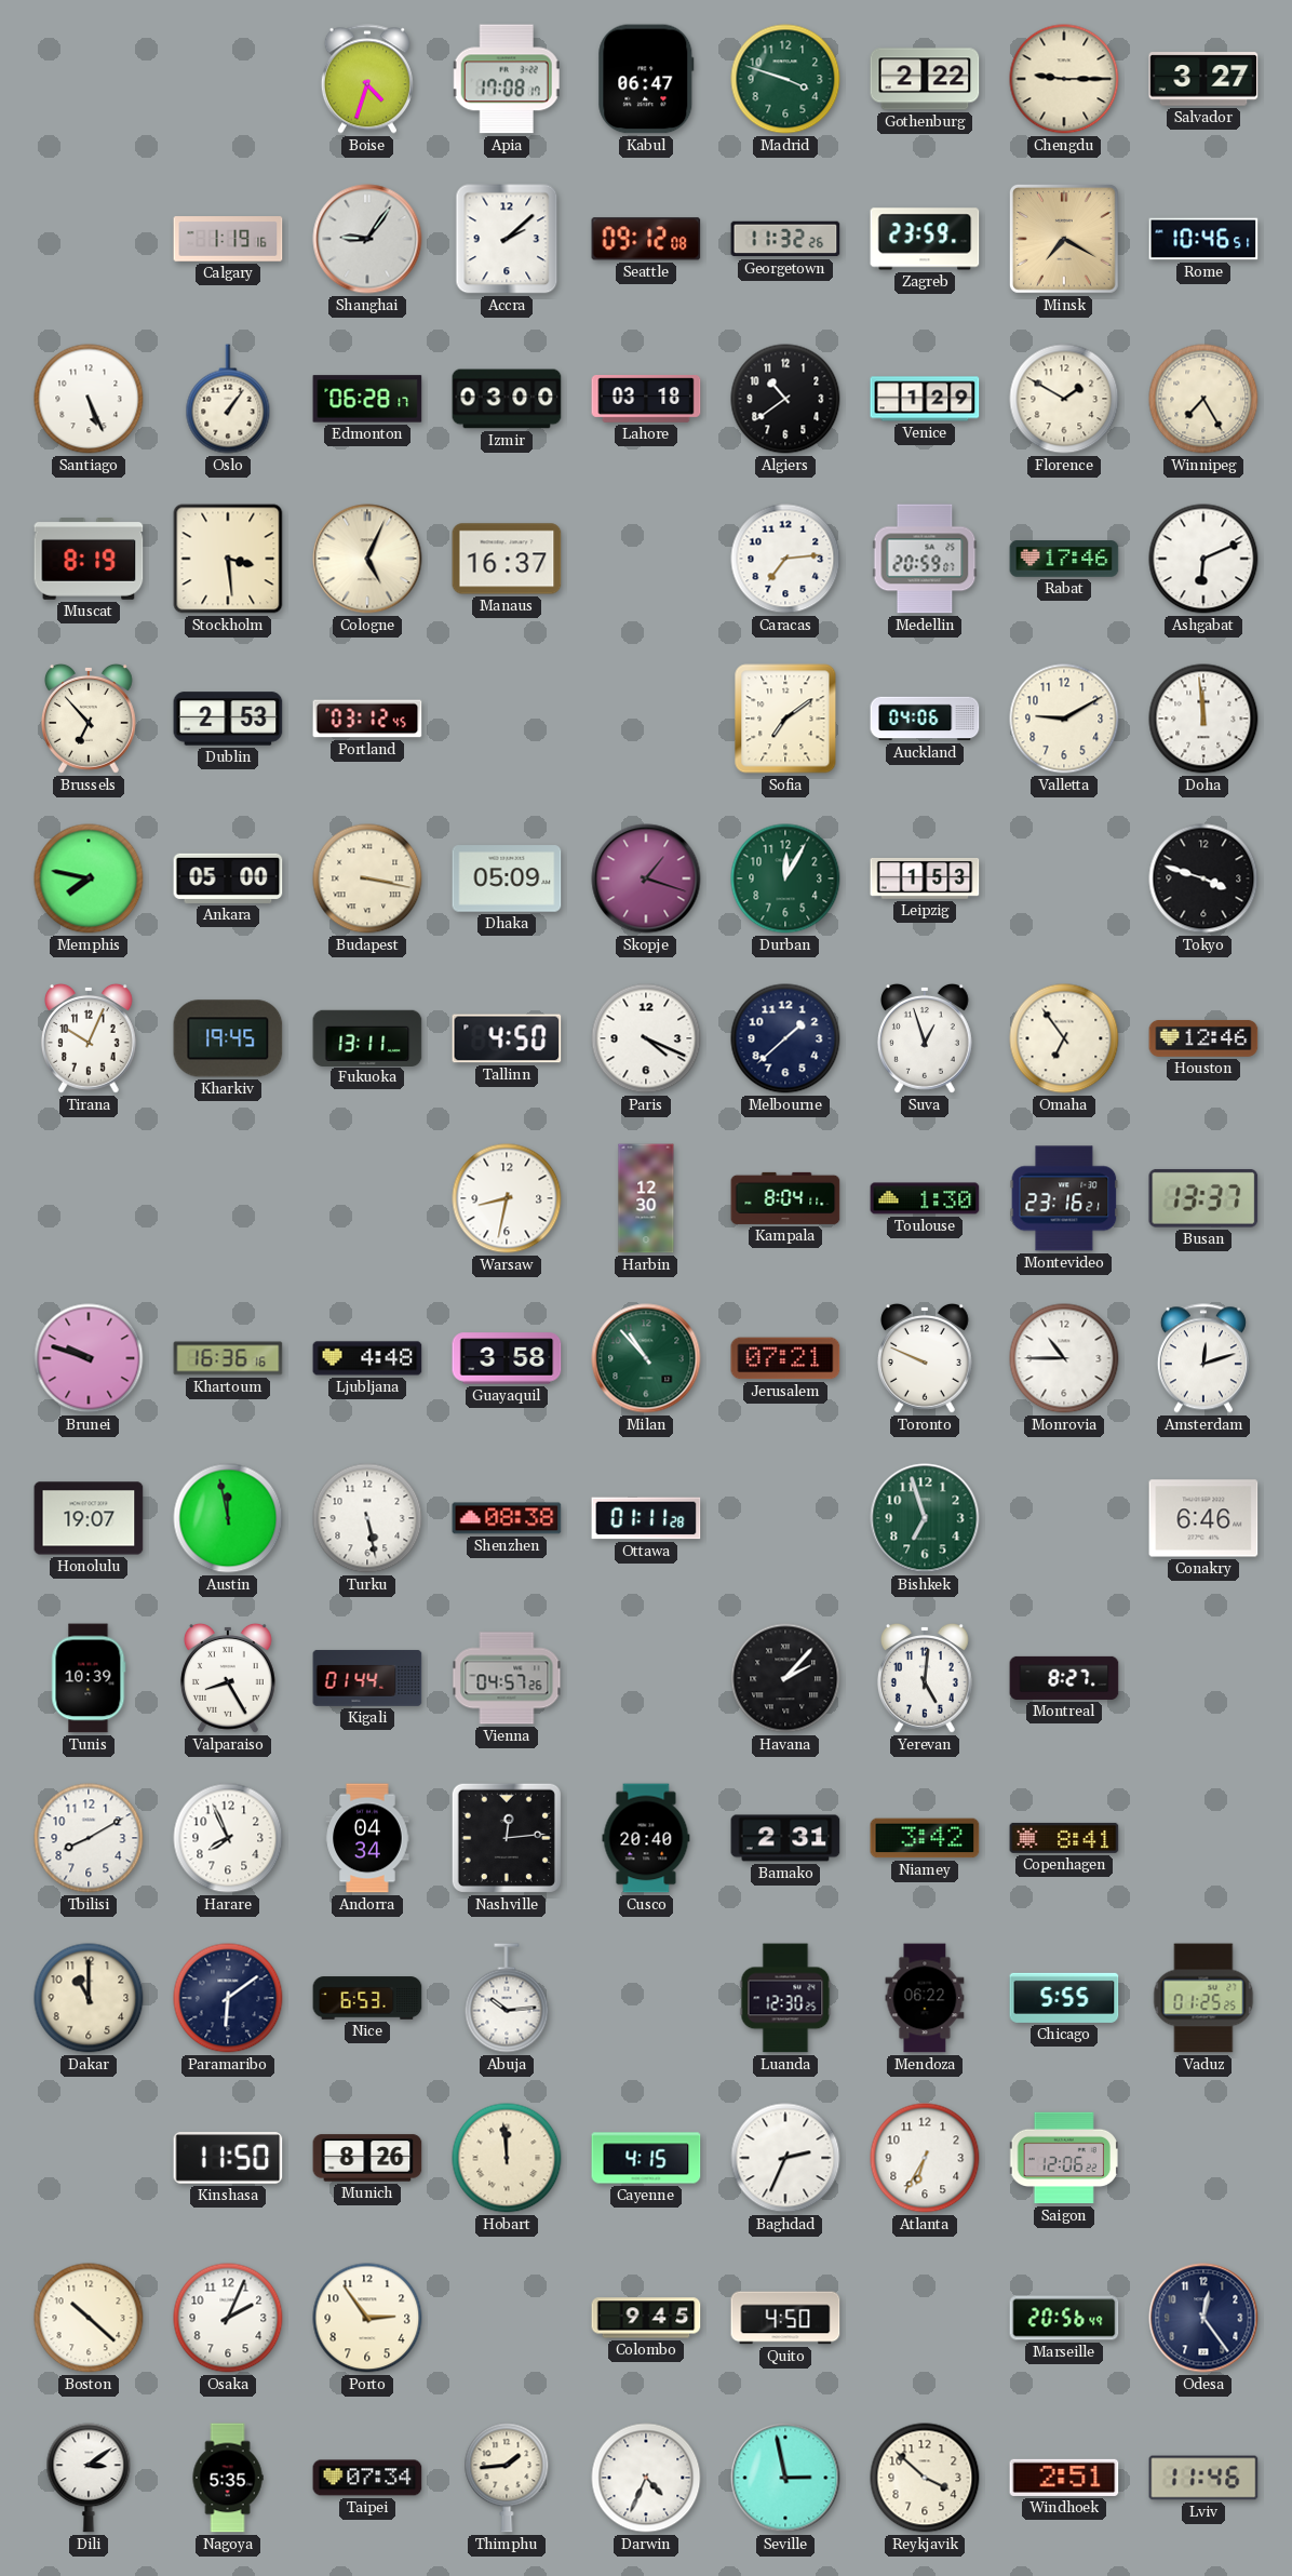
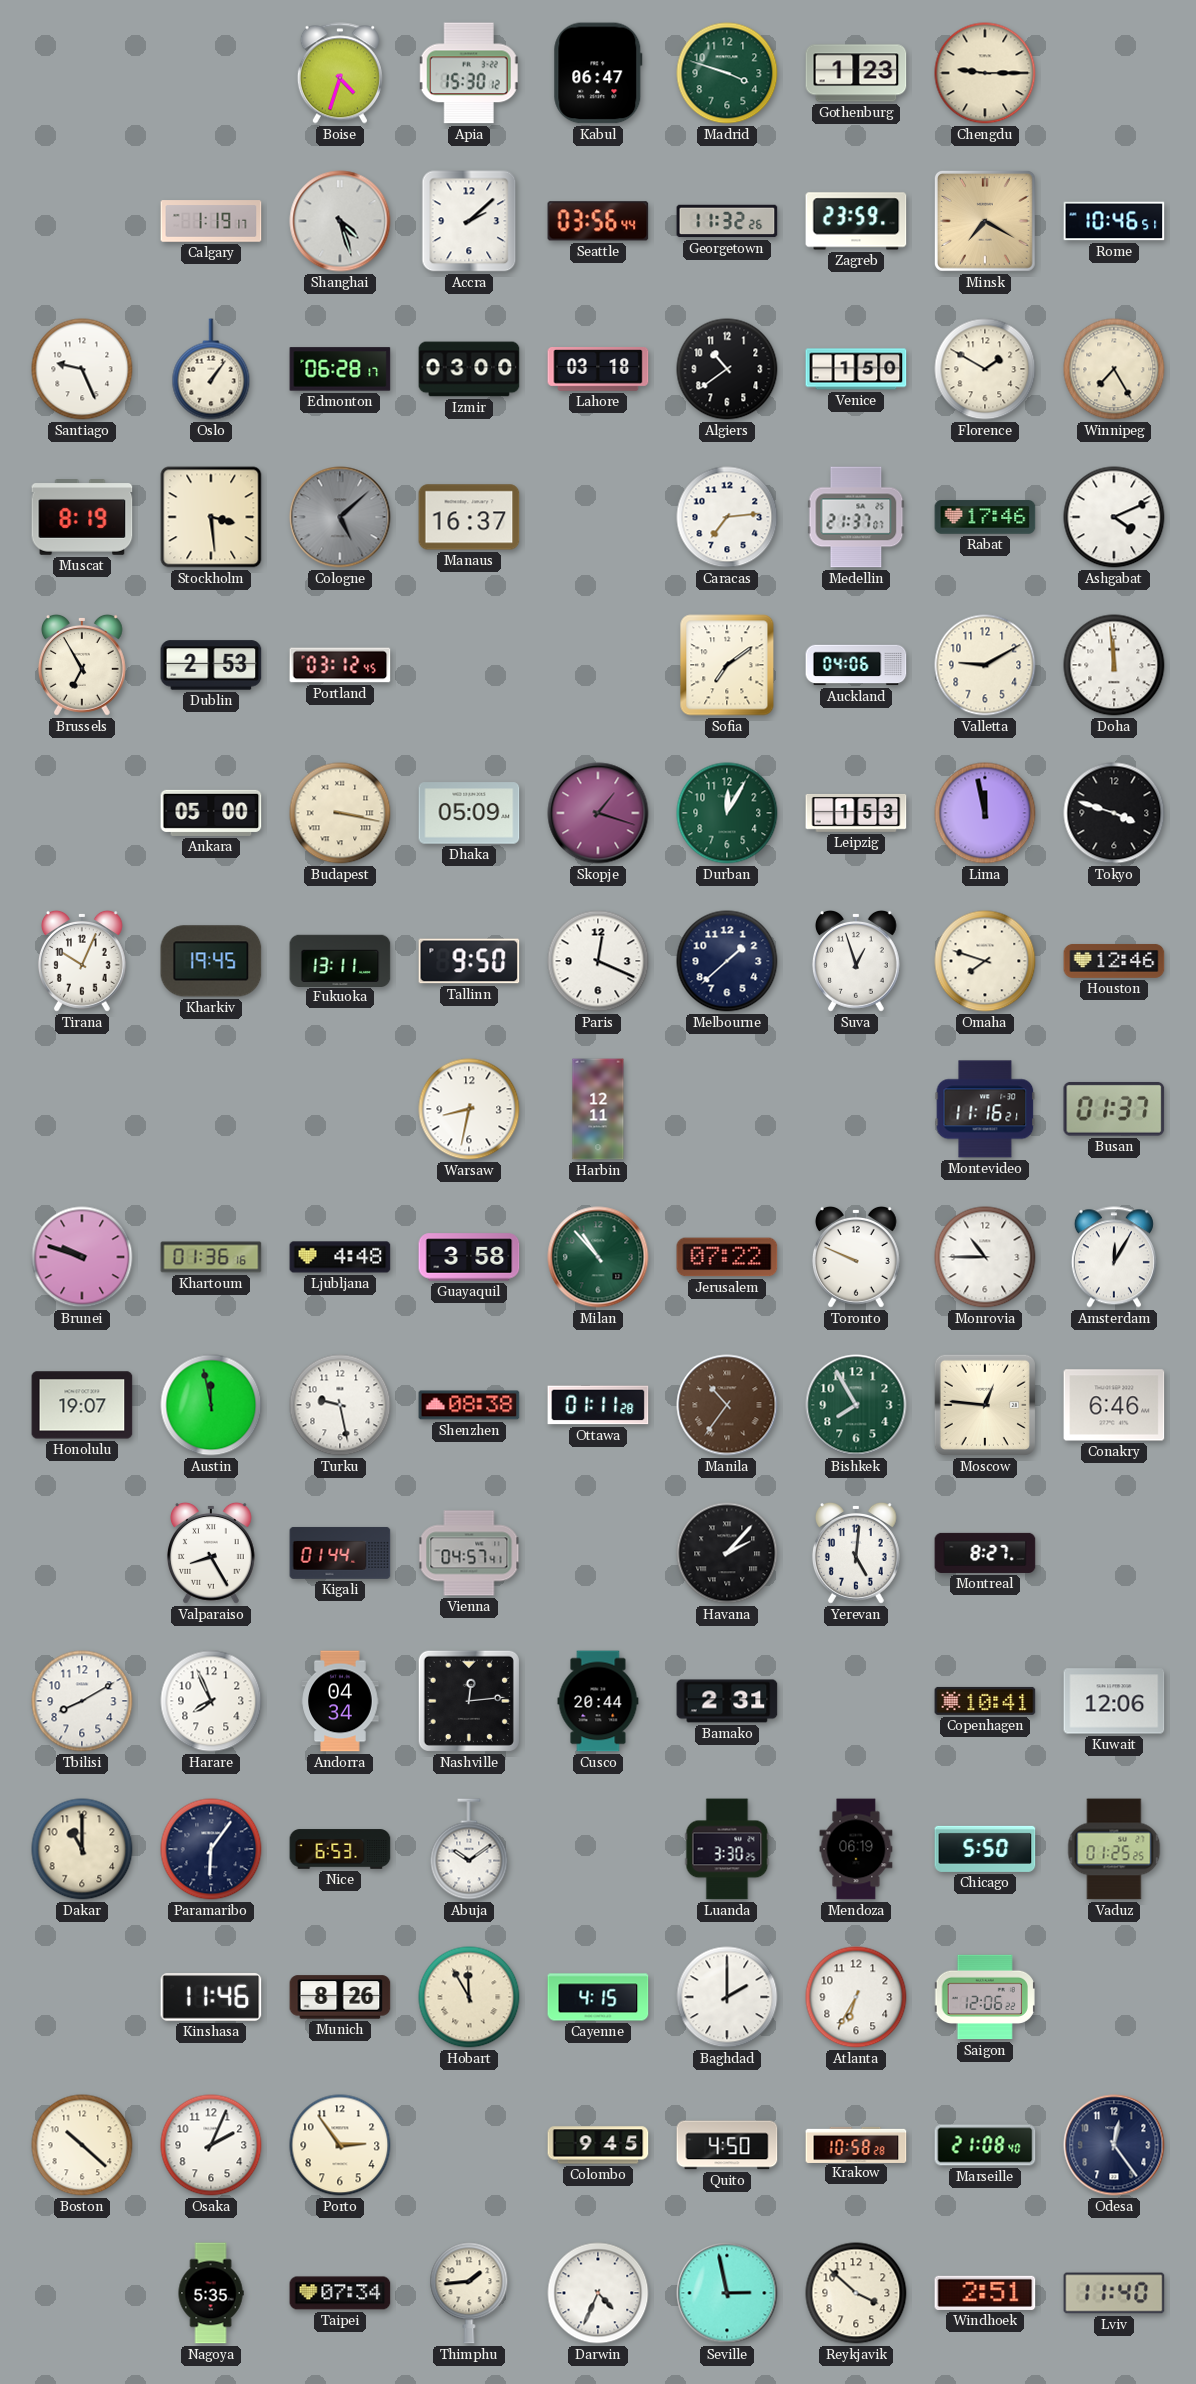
Apia: 17:08 -> 15:30 (469, 73)
Gothenburg: 2:22 -> 1:23 (856, 73)
Salvador: 3:27 -> none (1203, 79)
Calgary: 1:19:16 -> 1:19:17 (211, 221)
Shanghai: 9:06 -> 4:27 (340, 221)
Seattle: 09:12 -> 03:56 (598, 221)
Santiago: 5:26 -> 9:26 (82, 369)
Venice: 1:29 -> 1:50 (856, 369)
Cologne: 5:04 -> 5:08 (340, 517)
Cologne dial: cream -> grey (340, 517)
Medellin: 20:59 -> 21:37 (856, 517)
Ashgabat: 6:11 -> 4:11 (1114, 517)
Brussels: 6:53 -> 6:55 (82, 666)
Memphis: 7:47 -> none (89, 878)
Lima: none -> 11:58 (985, 813)
Tallinn: 4:50 -> 9:50 (469, 961)
Paris: 4:19 -> 12:19 (598, 961)
Omaha: 6:54 -> 7:48 (985, 961)
Harbin: 12:30 -> 12:11 (598, 1109)
Kampala: 8:04 -> none (785, 1198)
Toulouse: 1:30 -> none (925, 1198)
Montevideo: 23:16 -> 11:16 (985, 1109)
Busan: 13:37 -> 01:37 (1114, 1109)
Khartoum: 16:36 -> 01:36 (211, 1257)
Jerusalem: 07:21 -> 07:22 (727, 1257)
Amsterdam: 12:12 -> 12:05 (1114, 1257)
Turku: 5:28 -> 9:28 (340, 1405)
Manila: none -> 10:36 (727, 1405)
Bishkek: 6:57 -> 7:55 (856, 1405)
Moscow: none -> 12:46 (985, 1405)
Tunis: 10:39 -> none (89, 1678)
Vienna: 04:57:26 -> 04:57:41 (469, 1553)
Cusco: 20:40 -> 20:44 (598, 1701)
Niamey: 3:42 -> none (925, 1838)
Copenhagen: 8:41 -> 10:41 (985, 1701)
Kuwait: none -> 12:06 (1114, 1701)
Paramaribo: 6:09 -> 6:06 (211, 1849)
Abuja: 10:14 -> 10:09 (469, 1849)
Luanda: 12:30 -> 3:30 (727, 1849)
Mendoza: 06:22 -> 06:19 (856, 1849)
Chicago: 5:55 -> 5:50 (985, 1849)
Kinshasa: 11:50 -> 11:46 (211, 1997)
Hobart: 11:59 -> 11:55 (469, 1997)
Baghdad: 2:34 -> 2:00 (727, 1997)
Krakow: none -> 10:58 (856, 2144)
Marseille: 20:56 -> 21:08 (985, 2145)
Dili: 3:09 -> none (89, 2478)
Lviv: 11:46 -> 11:40 (1114, 2293)
